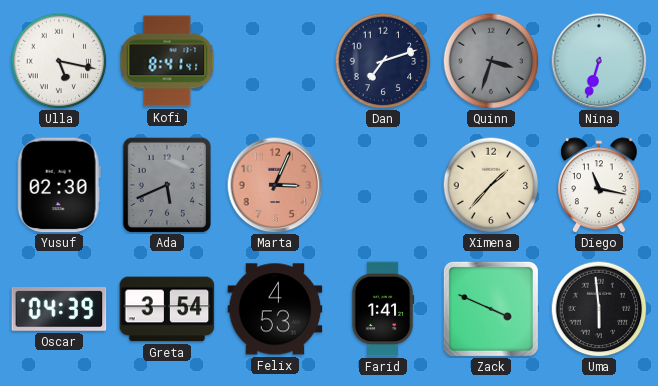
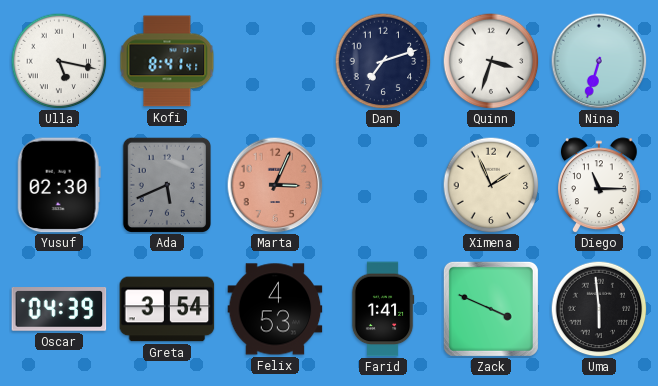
Quinn dial: grey -> white (491, 61)
Ximena: 1:37 -> 1:56 (491, 185)
Diego: 11:17 -> 11:15 (599, 185)
